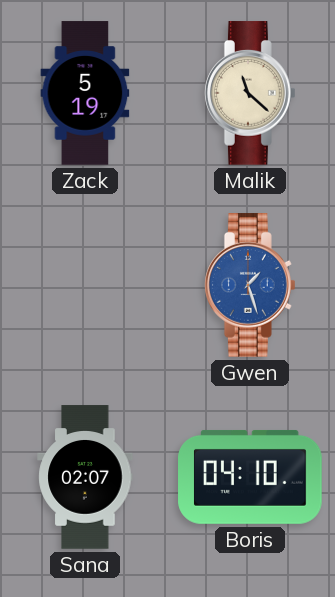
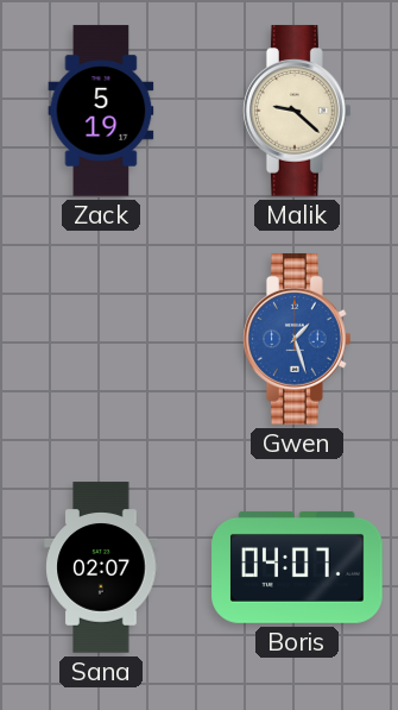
Malik: 11:22 -> 9:22 (298, 111)
Boris: 04:10 -> 04:07 (297, 567)
